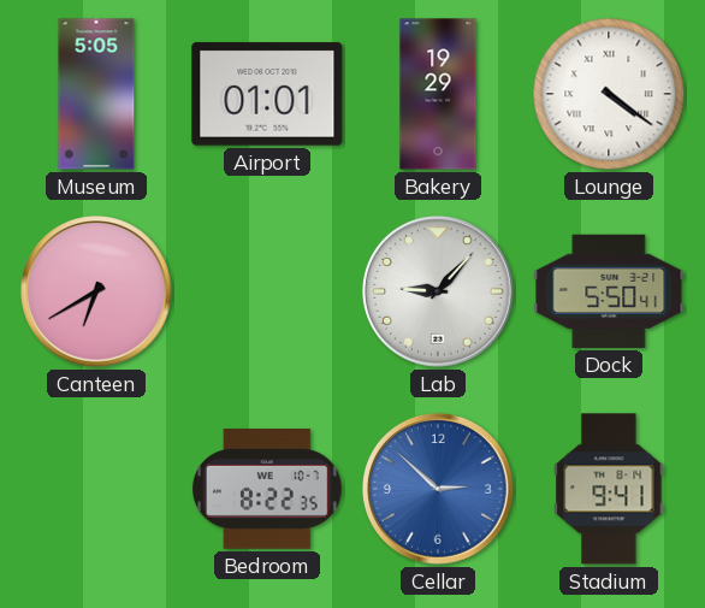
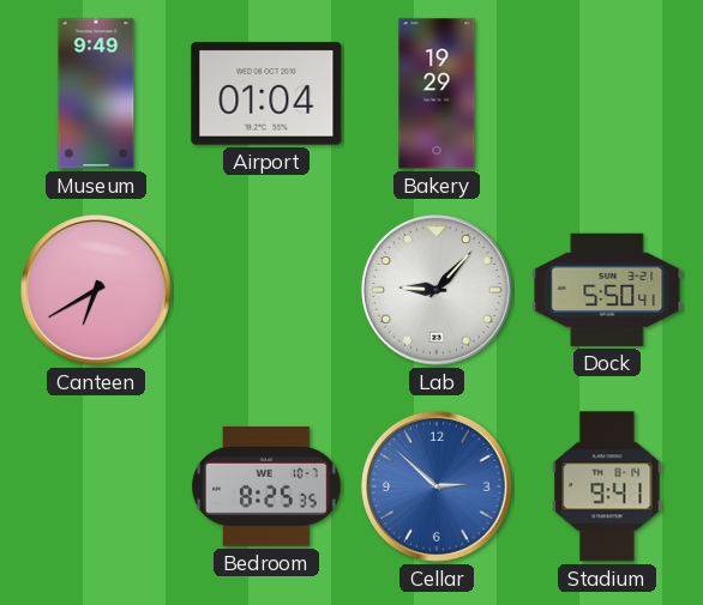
Museum: 5:05 -> 9:49 (96, 93)
Airport: 01:01 -> 01:04 (266, 93)
Lounge: 4:21 -> none (609, 94)
Bedroom: 8:22 -> 8:25 (268, 488)
